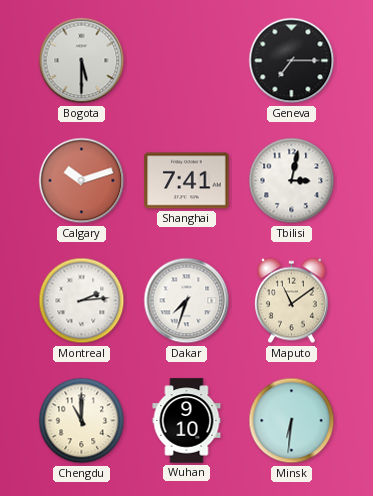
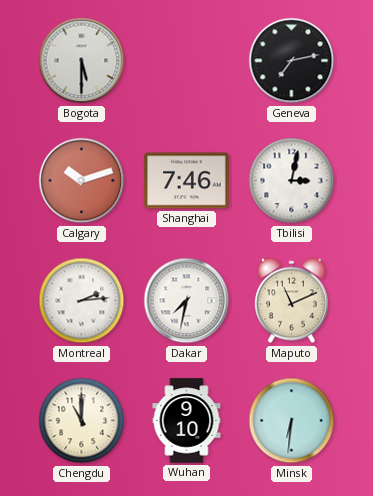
Geneva: 7:15 -> 7:13 (292, 61)
Shanghai: 7:41 -> 7:46 (187, 181)
Dakar: 7:33 -> 7:32 (187, 301)
Maputo: 11:09 -> 11:11 (292, 301)
